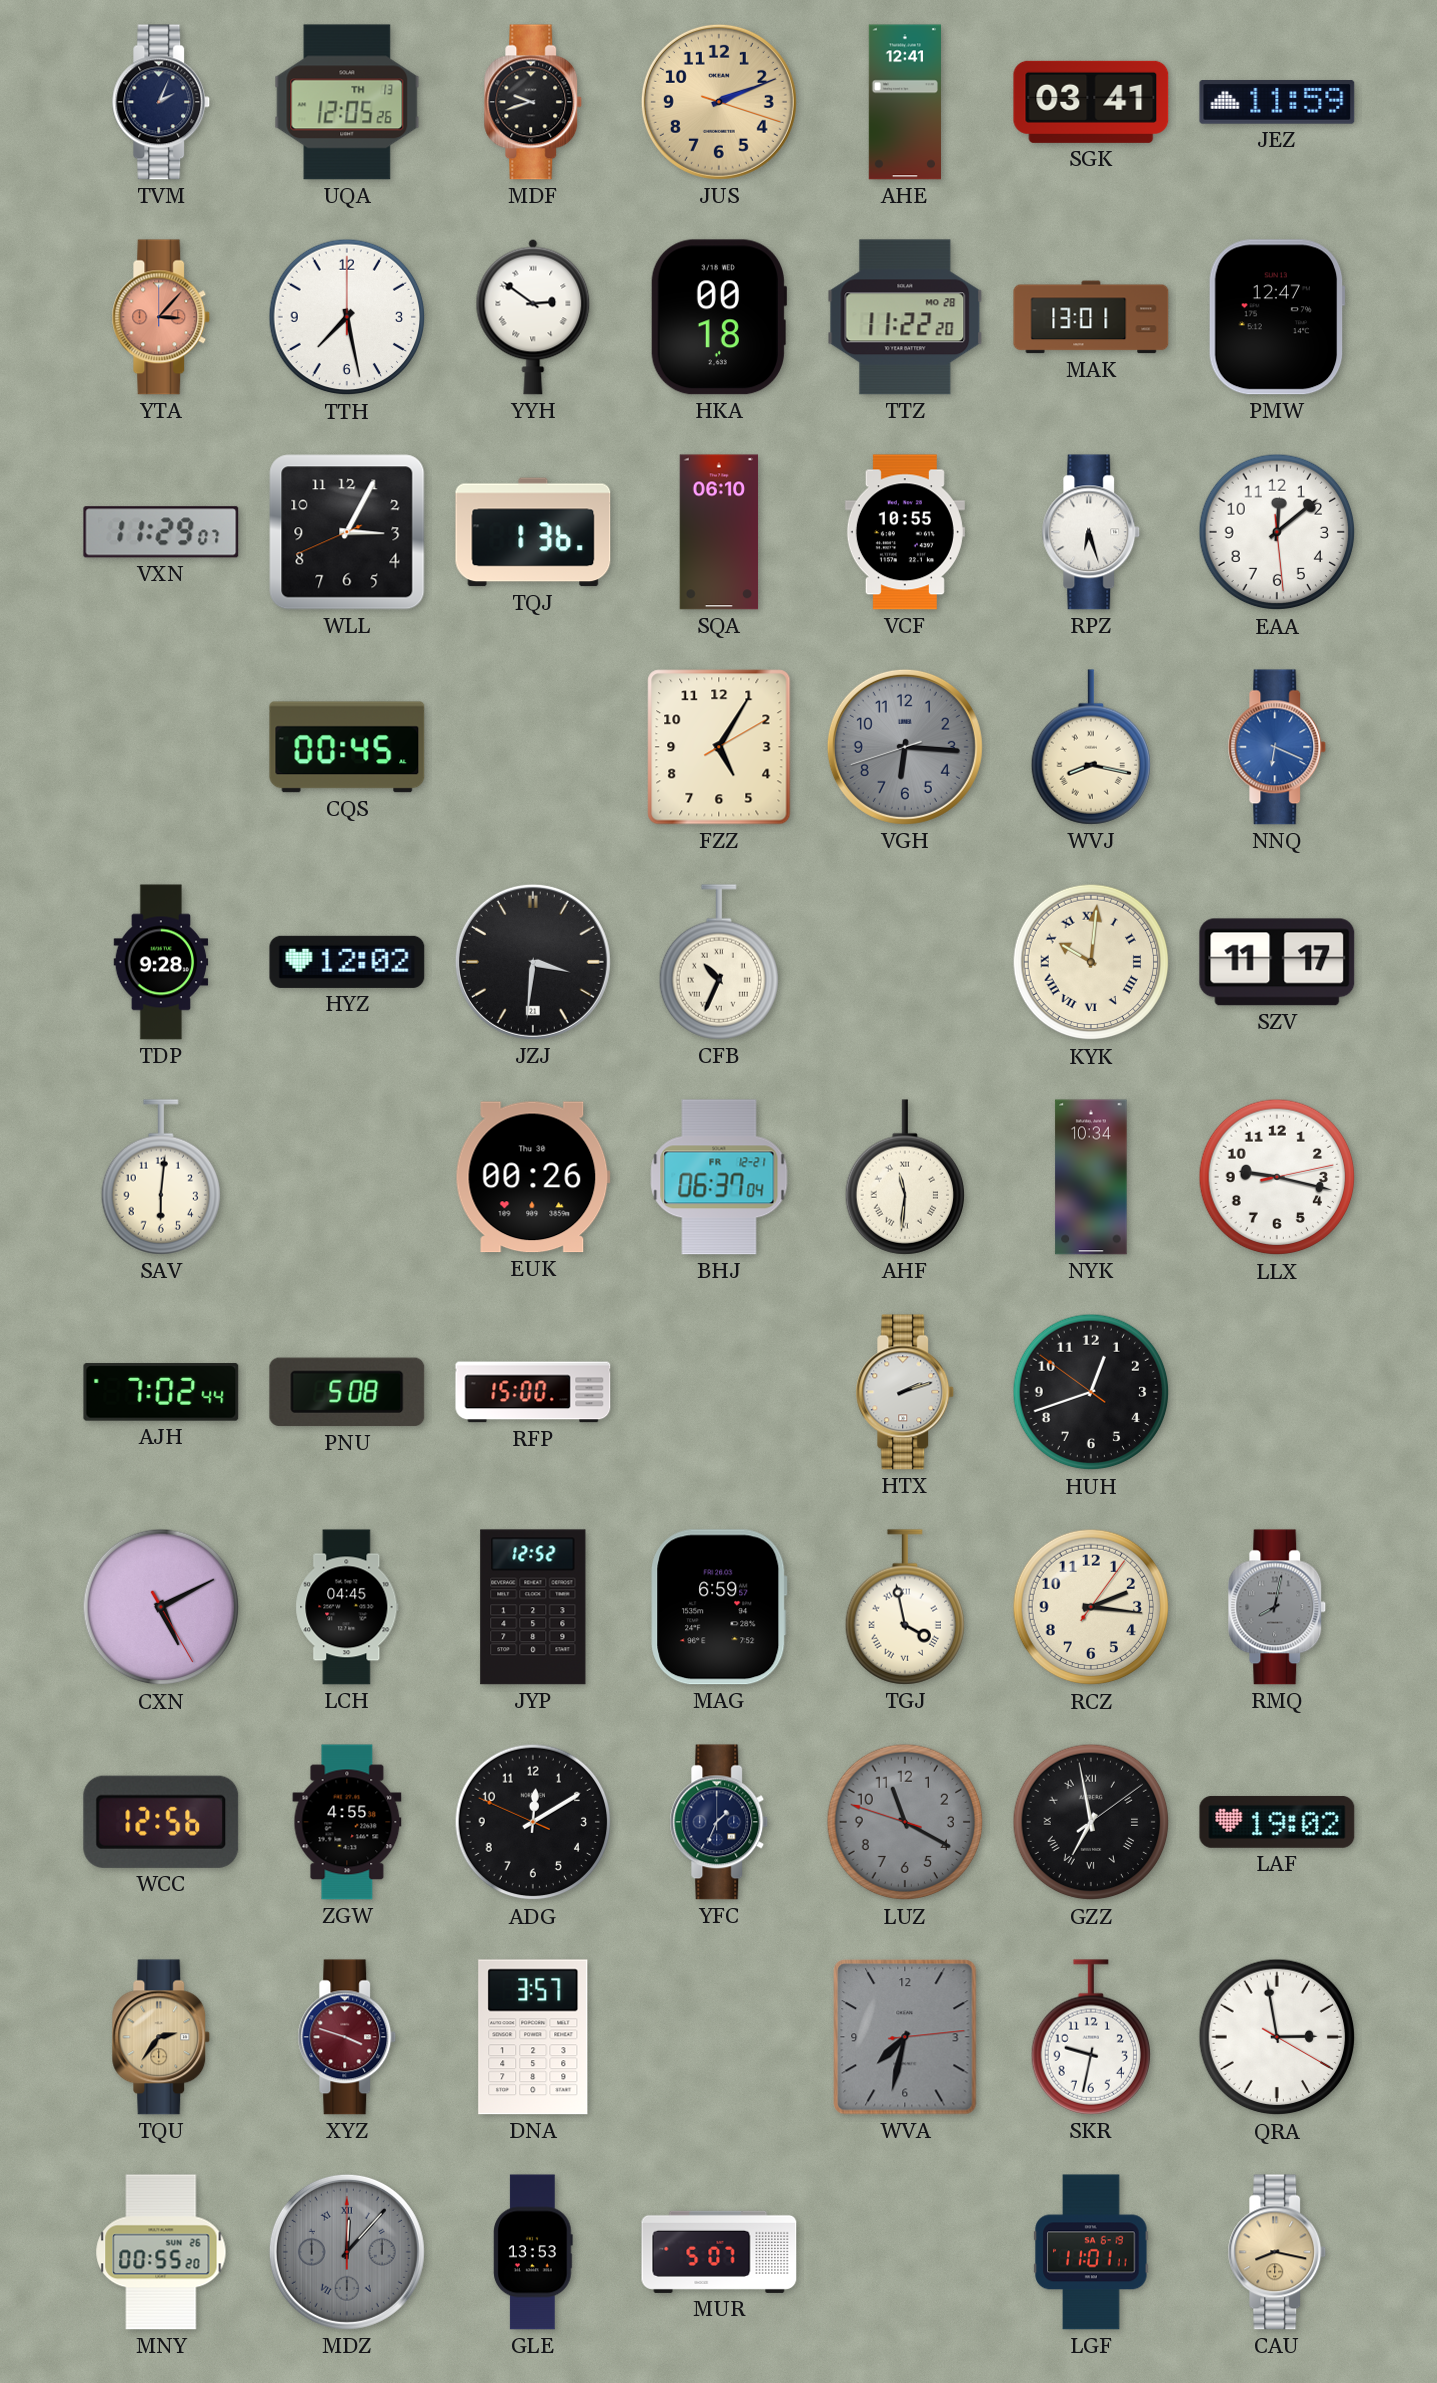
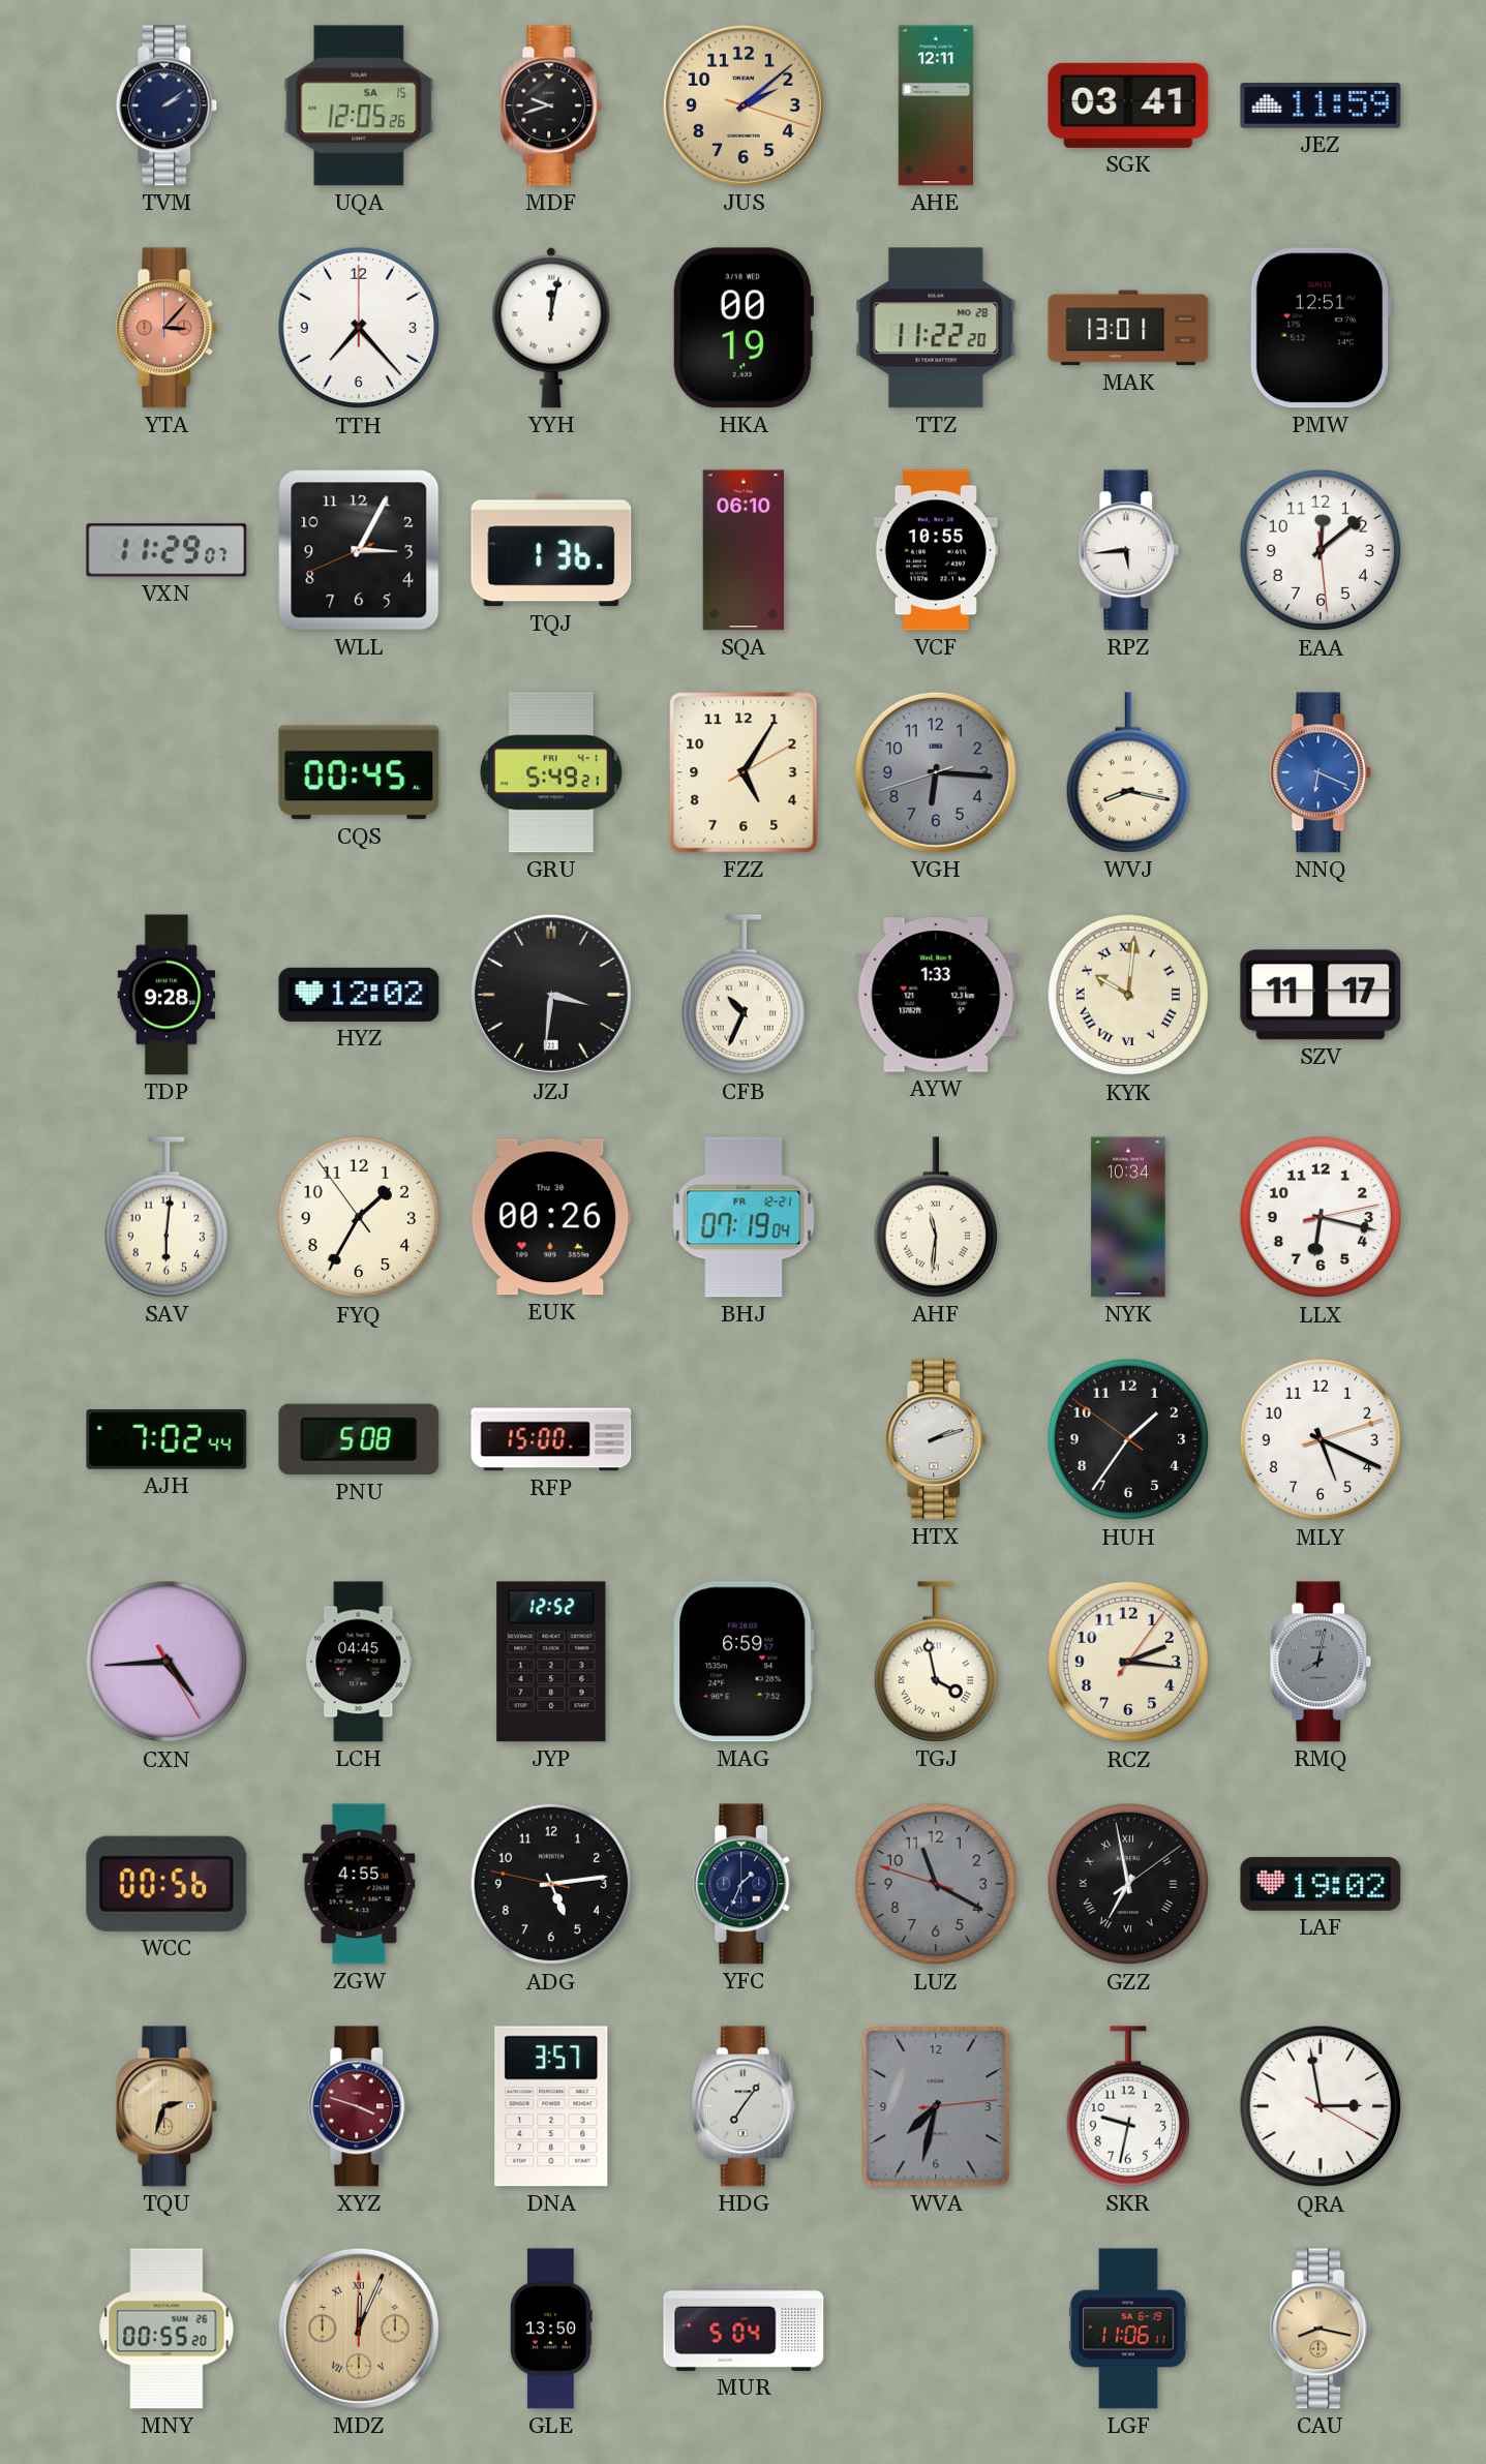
TVM: 2:04 -> 2:09 (166, 105)
UQA date: TH 13 -> SA 15 (359, 105)
JUS: 2:11 -> 2:08 (744, 105)
AHE: 12:41 -> 12:11 (935, 105)
TTH: 7:28 -> 7:23 (359, 328)
YYH: 2:51 -> 12:02 (551, 328)
HKA: 00:18 -> 00:19 (742, 328)
PMW: 12:47 -> 12:51 (1321, 328)
RPZ: 6:27 -> 5:44 (1128, 550)
GRU: none -> 5:49 (551, 772)
AYW: none -> 1:33 (936, 995)
FYQ: none -> 1:34 (359, 1217)
BHJ: 06:37 -> 07:19 (744, 1217)
LLX: 9:17 -> 6:17 (1321, 1217)
HUH: 12:41 -> 1:35 (1128, 1439)
MLY: none -> 5:19 (1321, 1439)
CXN: 5:10 -> 4:44 (166, 1662)
WCC: 12:56 -> 00:56 (166, 1884)
ADG: 12:09 -> 5:13 (551, 1884)
TQU: 2:36 -> 2:33 (166, 2106)
HDG: none -> 7:06 (744, 2106)
MDZ: 12:07 -> 12:04 (359, 2329)
MDZ dial: grey -> champagne (359, 2329)
GLE: 13:53 -> 13:50 (551, 2329)
MUR: 5:07 -> 5:04 (744, 2329)
LGF: 11:01 -> 11:06 (1128, 2329)
